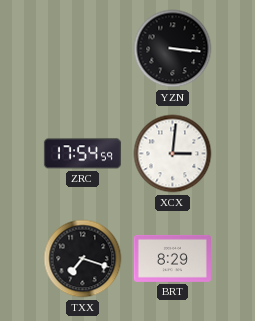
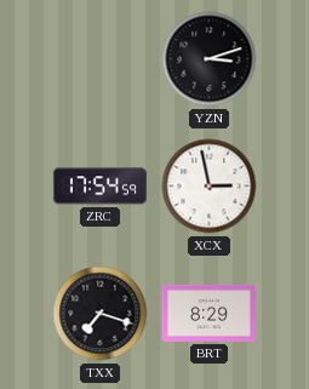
YZN: 3:16 -> 3:12 (210, 59)
XCX: 3:01 -> 2:58 (210, 187)
